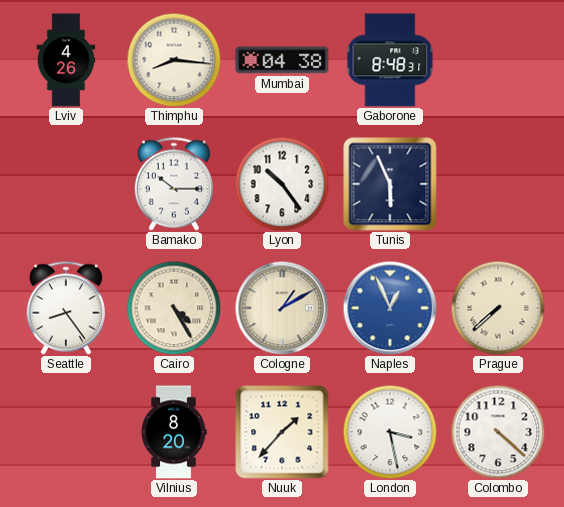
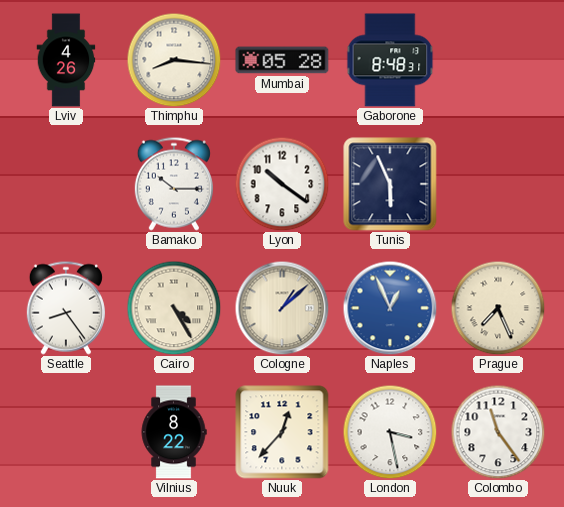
Mumbai: 04:38 -> 05:28 (282, 60)
Lyon: 10:24 -> 10:21 (282, 184)
Cologne: 1:10 -> 1:08 (282, 308)
Prague: 7:38 -> 7:26 (498, 308)
Vilnius: 8:20 -> 8:22 (174, 432)
Nuuk: 1:37 -> 12:37 (282, 432)
Colombo: 4:22 -> 11:24 (498, 432)
